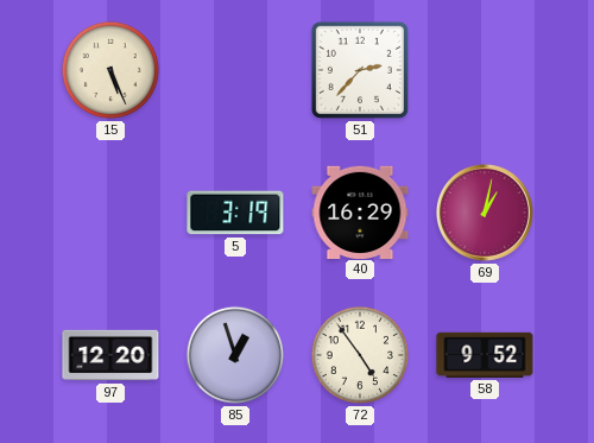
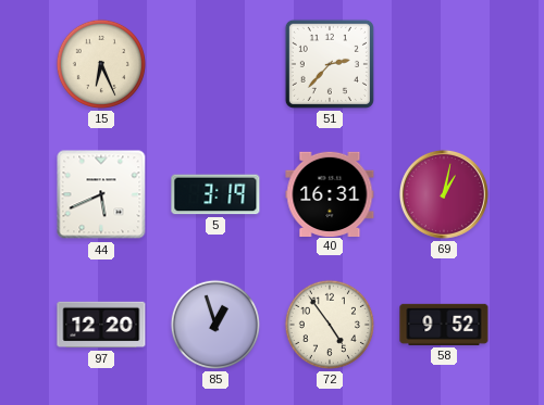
15: 5:26 -> 6:26 (101, 64)
44: none -> 5:41 (101, 194)
40: 16:29 -> 16:31 (330, 193)
